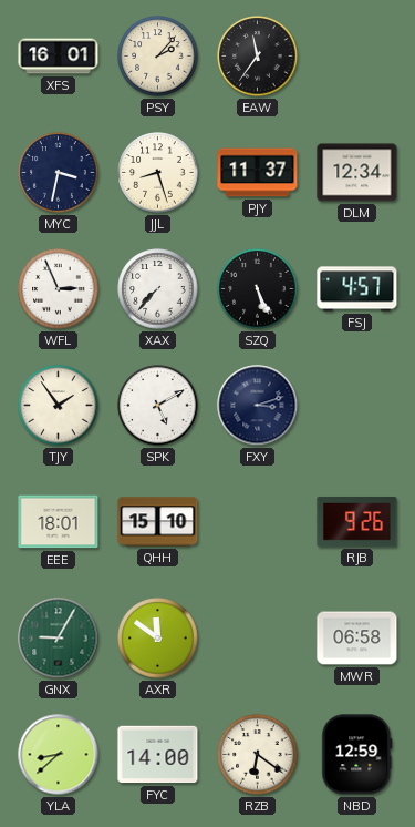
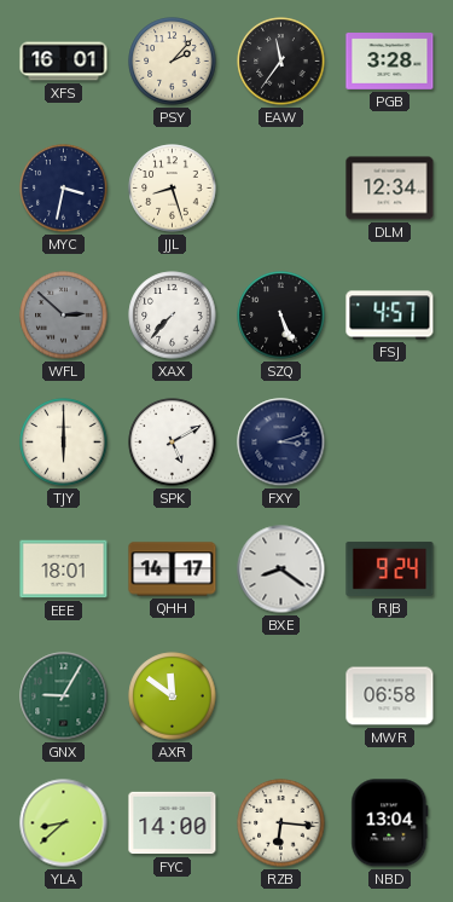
PGB: none -> 3:28 (390, 62)
PJY: 11:37 -> none (258, 173)
WFL: 2:56 -> 2:52 (64, 316)
WFL dial: white -> grey (64, 316)
TJY: 1:54 -> 6:00 (64, 443)
QHH: 15:10 -> 14:17 (173, 569)
BXE: none -> 8:21 (281, 569)
RJB: 9:26 -> 9:24 (390, 568)
RZB: 6:21 -> 6:16 (281, 823)
NBD: 12:59 -> 13:04 (390, 823)
